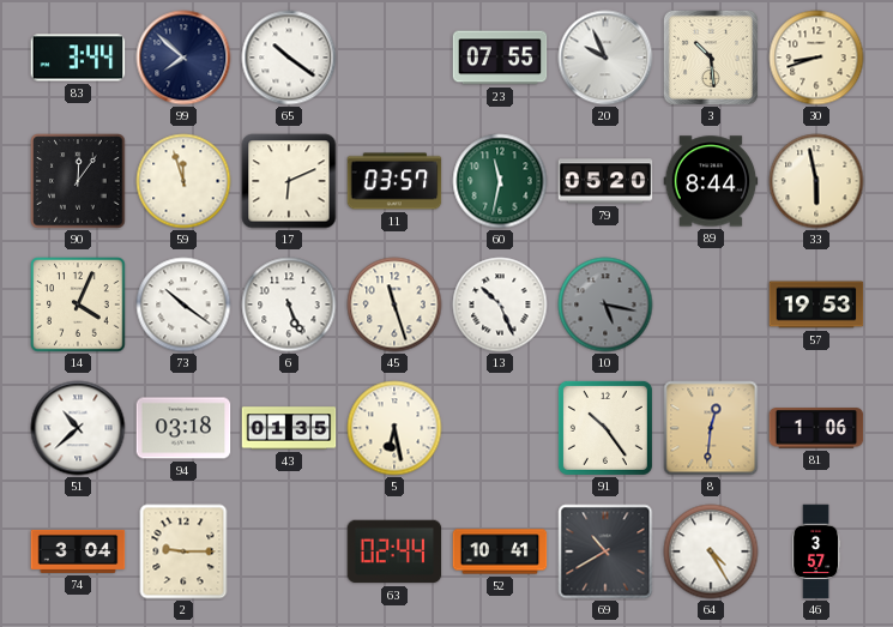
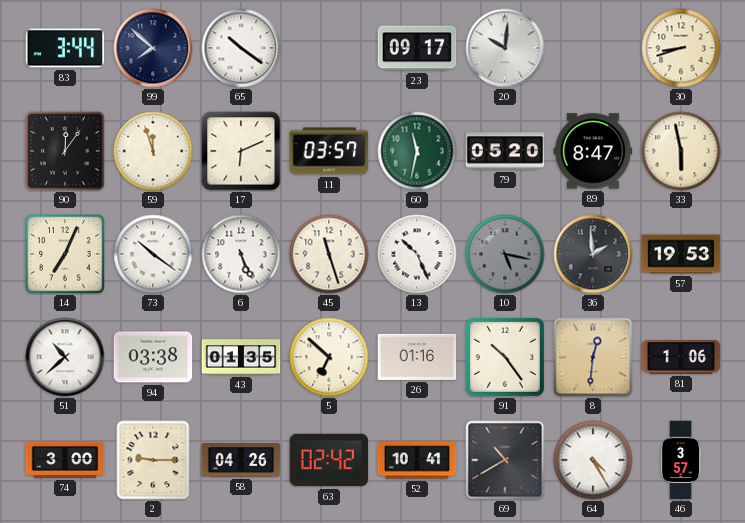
23: 07:55 -> 09:17 (417, 48)
20: 9:56 -> 10:01 (505, 48)
3: 10:29 -> none (711, 58)
89: 8:44 -> 8:47 (593, 151)
14: 4:04 -> 7:04 (65, 254)
36: none -> 1:59 (593, 254)
94: 03:18 -> 03:38 (153, 357)
5: 6:28 -> 6:52 (329, 357)
26: none -> 01:16 (417, 357)
74: 3:04 -> 3:00 (65, 460)
58: none -> 04:26 (241, 461)
63: 02:44 -> 02:42 (329, 460)
